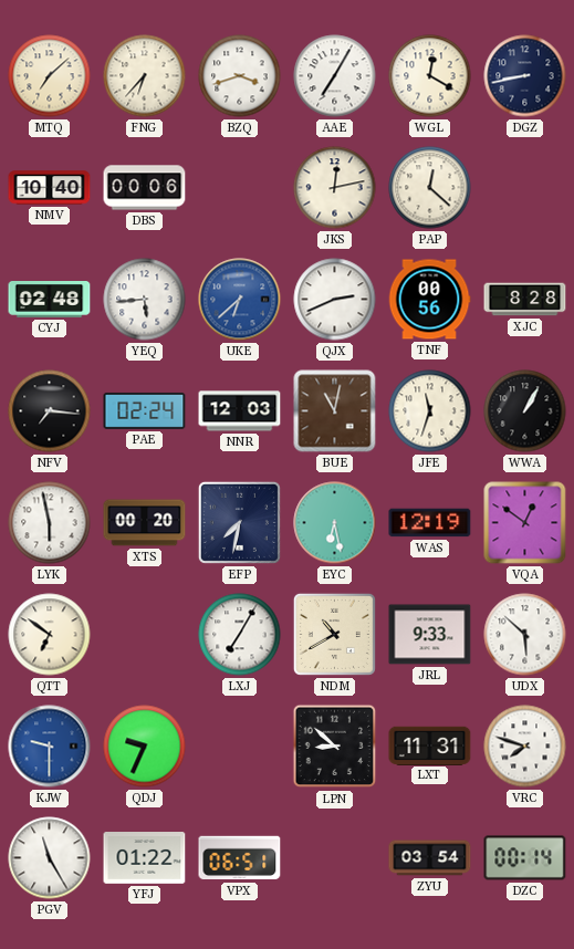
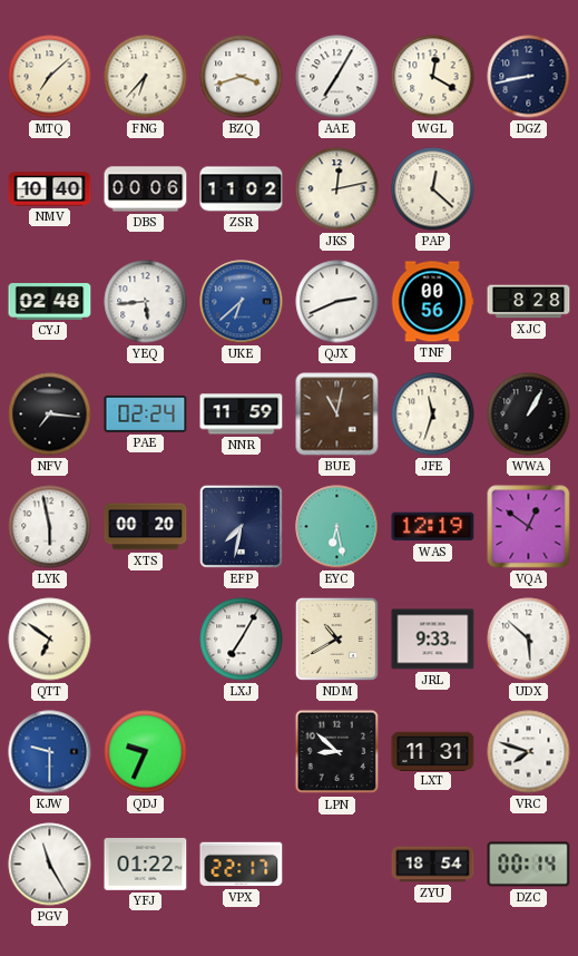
ZSR: none -> 11:02 (242, 189)
NNR: 12:03 -> 11:59 (242, 414)
VPX: 06:51 -> 22:17 (242, 865)
ZYU: 03:54 -> 18:54 (433, 865)
